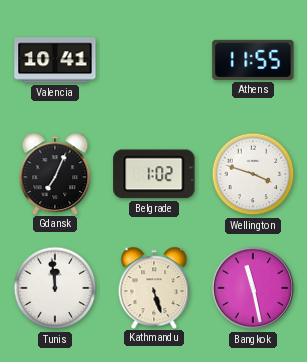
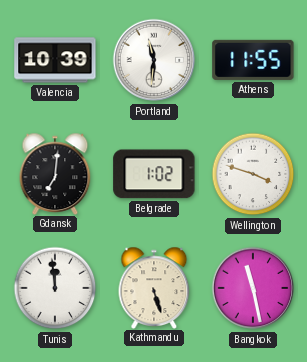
Valencia: 10:41 -> 10:39 (55, 60)
Portland: none -> 11:31 (154, 60)
Gdansk: 7:04 -> 7:01 (55, 173)
